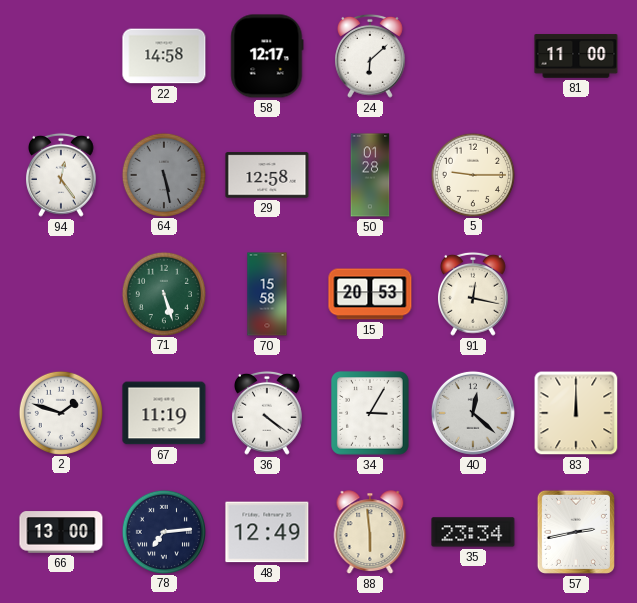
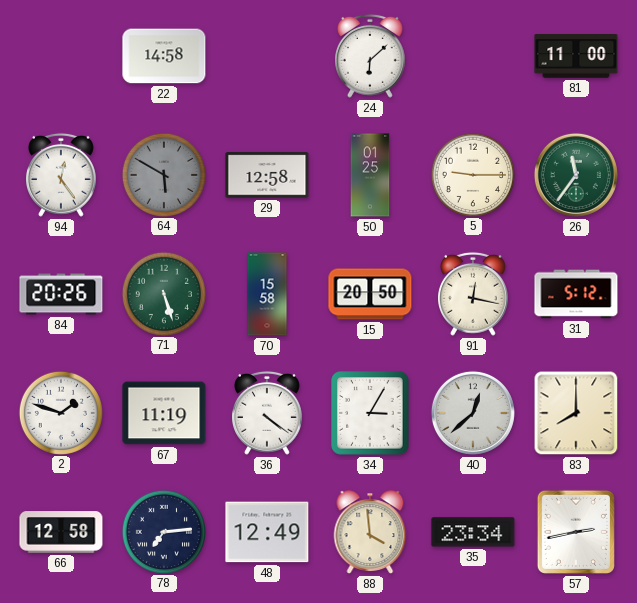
58: 12:17 -> none (267, 56)
64: 5:28 -> 5:50 (163, 174)
50: 01:28 -> 01:25 (370, 175)
26: none -> 11:36 (576, 175)
84: none -> 20:26 (61, 294)
15: 20:53 -> 20:50 (370, 294)
31: none -> 5:12 (576, 294)
40: 12:22 -> 12:38 (473, 413)
83: 12:00 -> 8:00 (576, 413)
66: 13:00 -> 12:58 (61, 532)
88: 5:59 -> 3:59 (370, 532)
